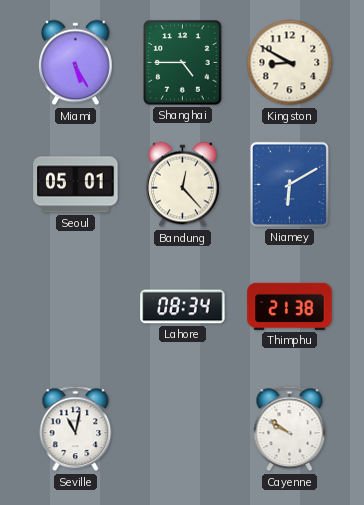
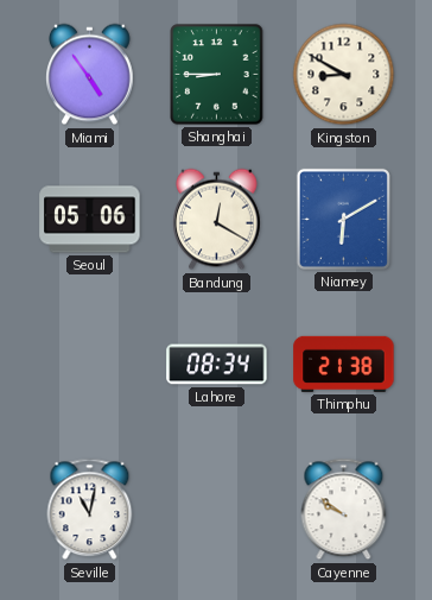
Miami: 5:25 -> 4:54 (90, 75)
Shanghai: 4:45 -> 8:45 (217, 75)
Seoul: 05:01 -> 05:06 (90, 220)
Bandung: 12:23 -> 12:20 (217, 220)
